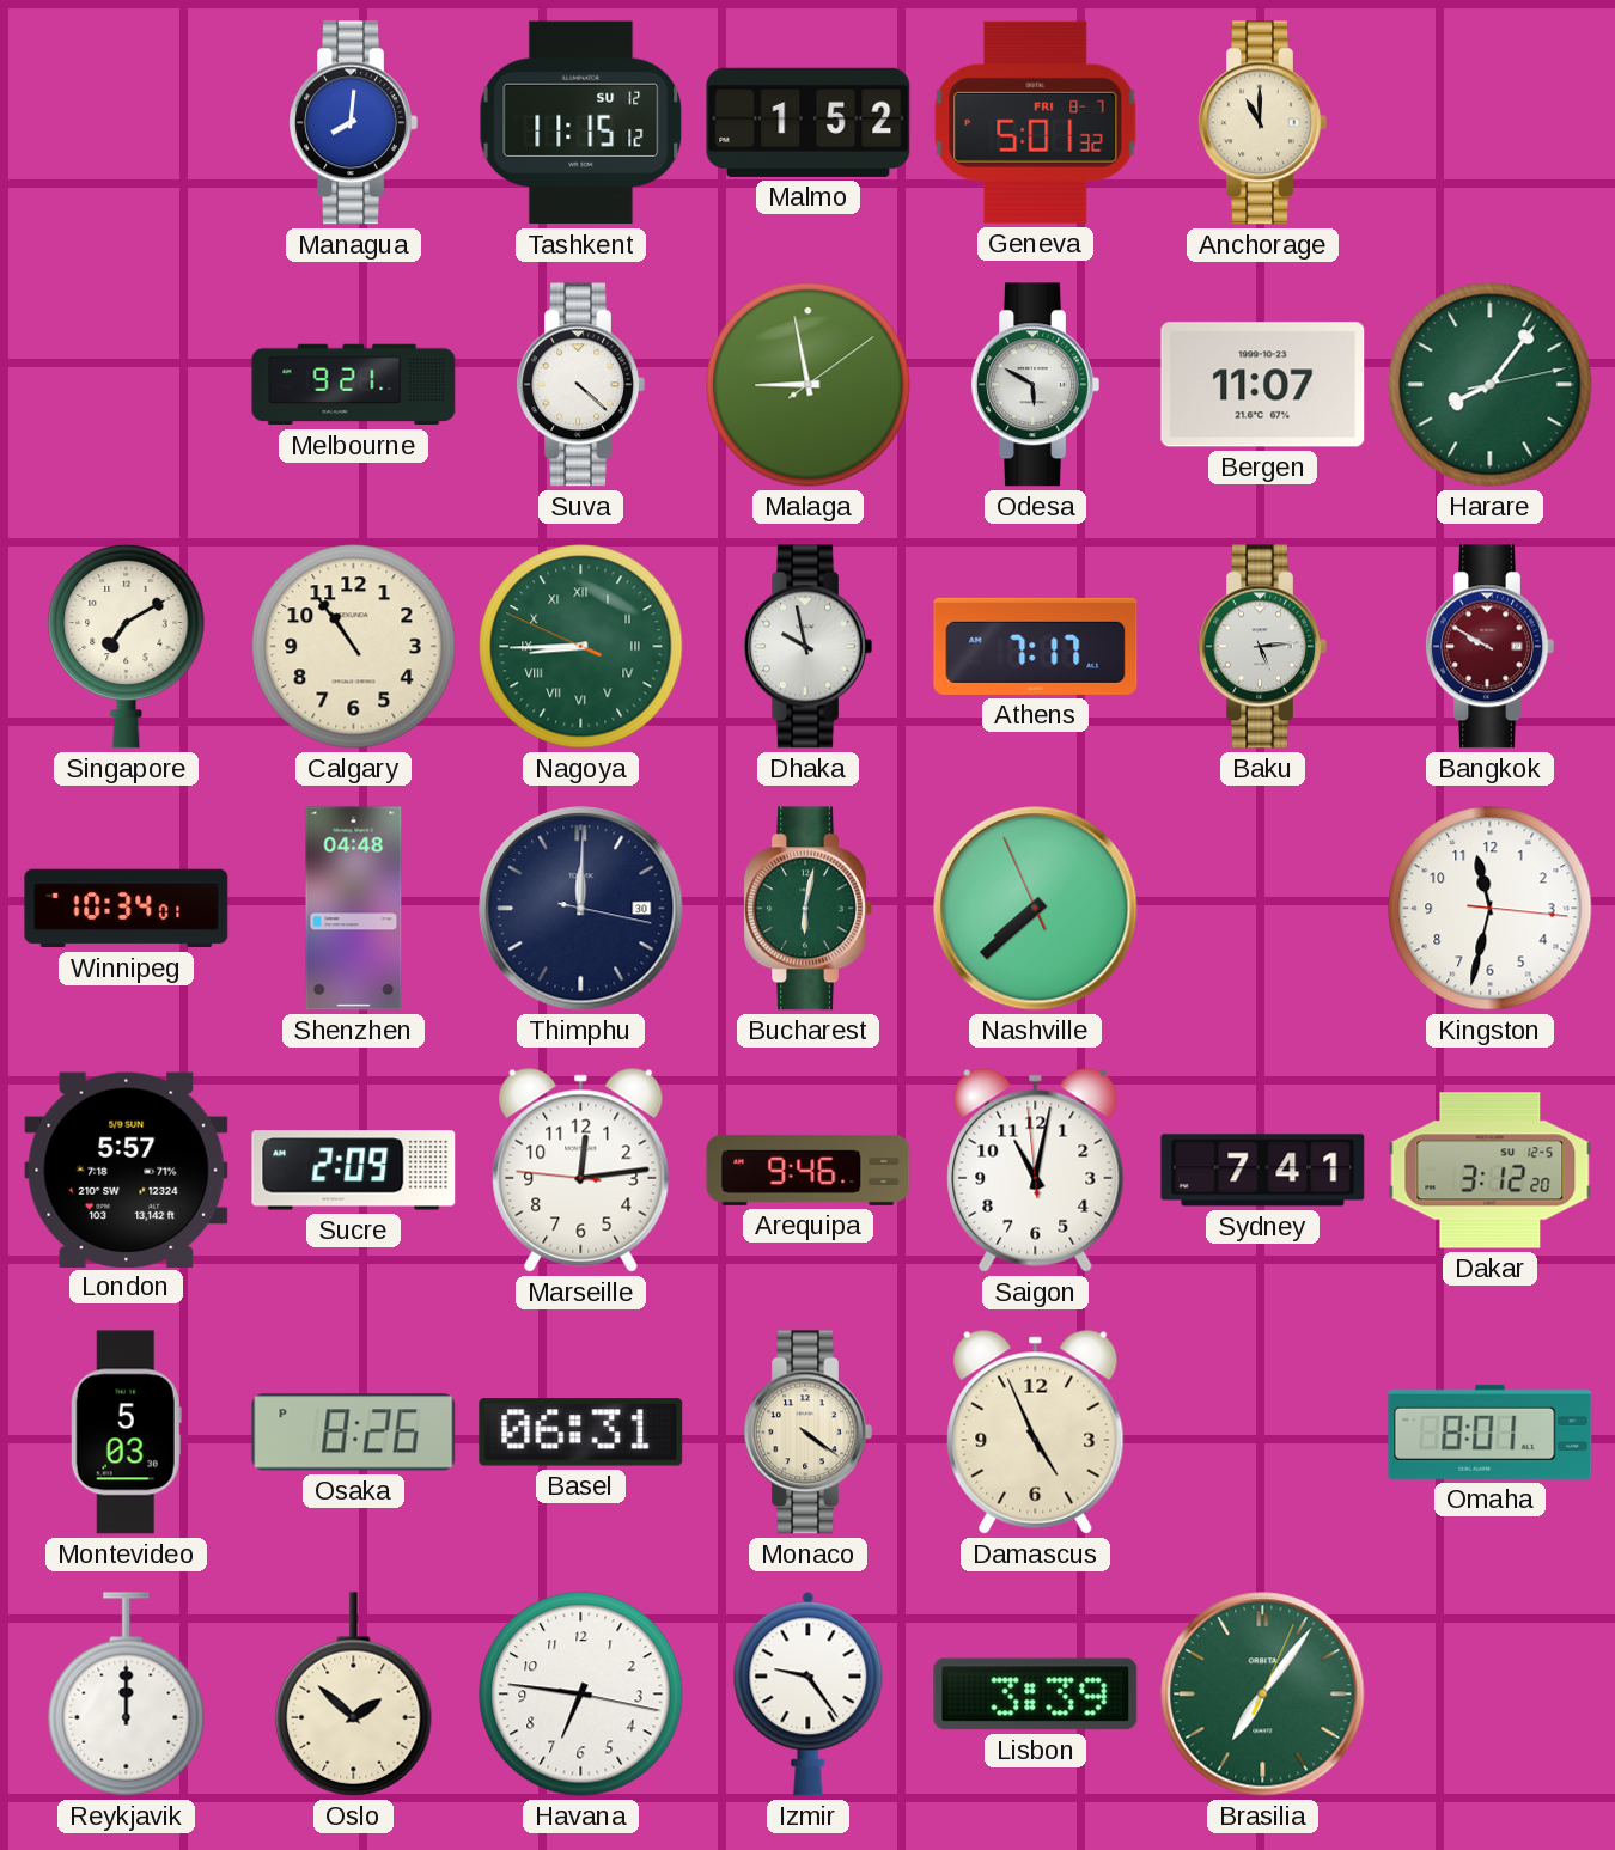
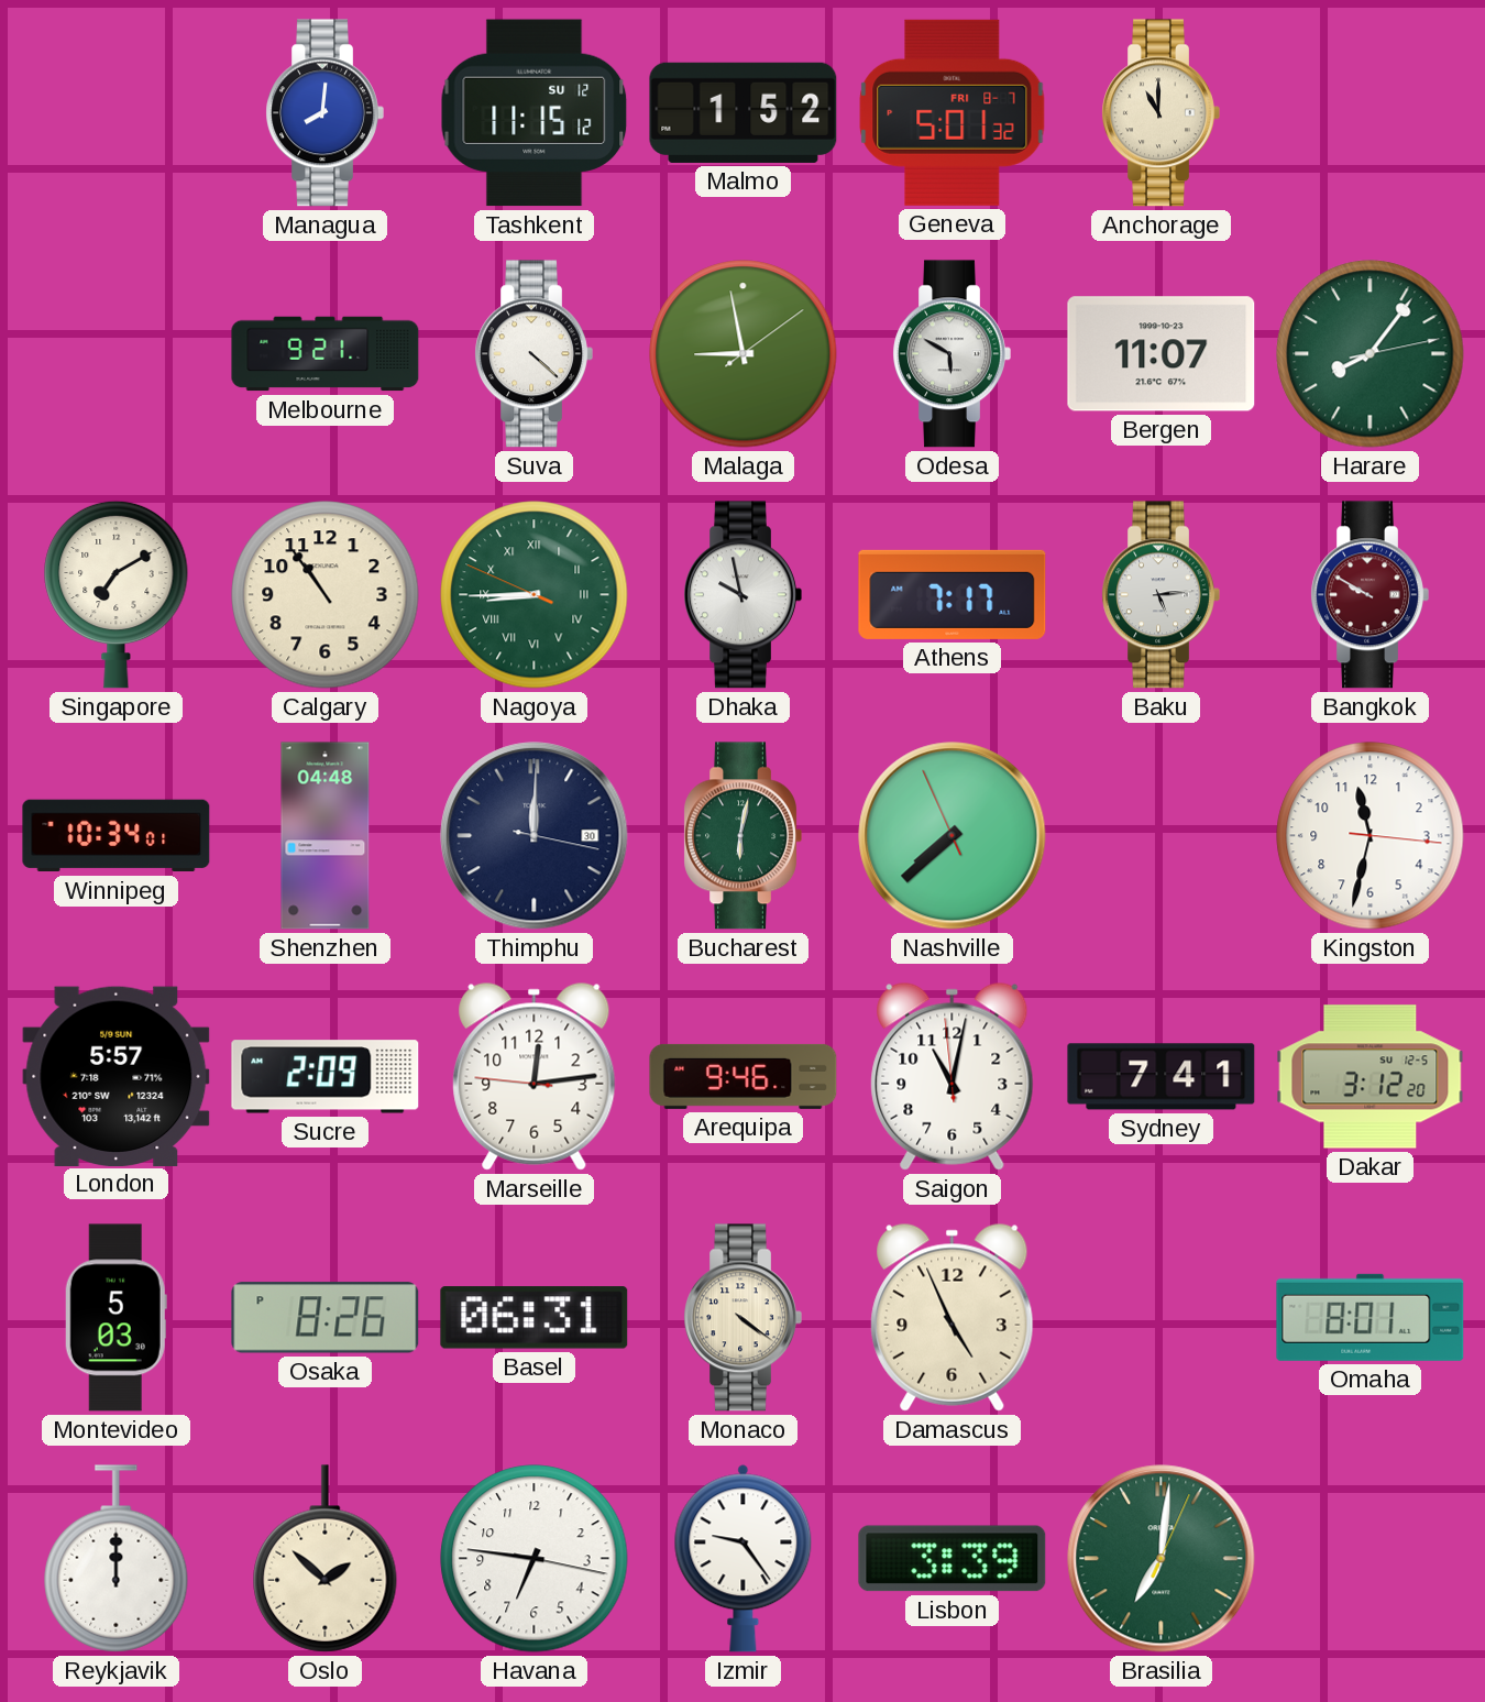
Brasilia: 7:06 -> 7:01 (1162, 1559)
